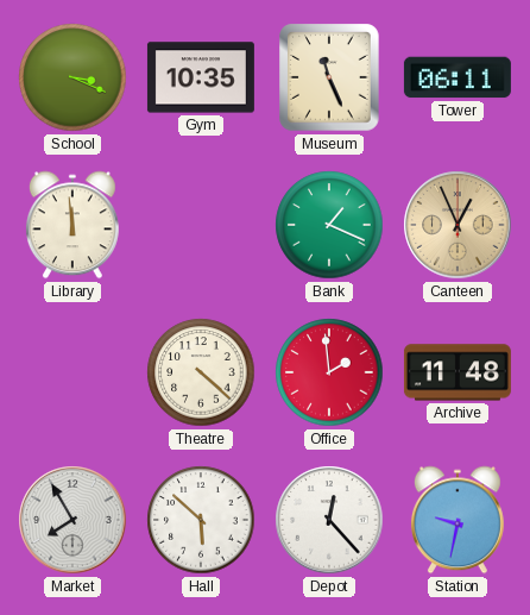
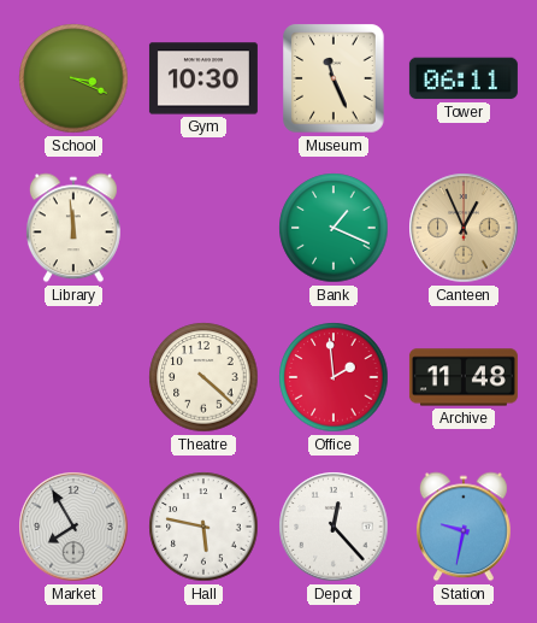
Gym: 10:35 -> 10:30 (203, 78)
Hall: 5:52 -> 5:47 (203, 527)
